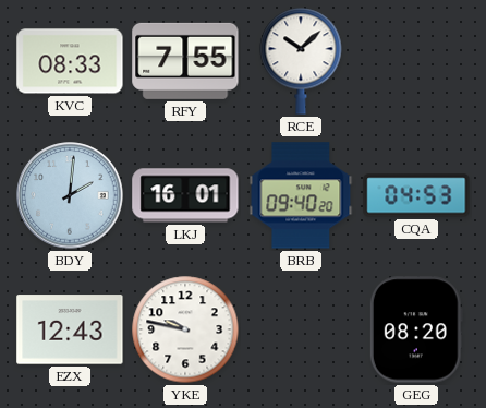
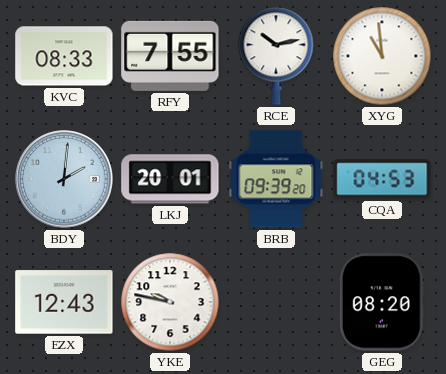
RCE: 10:08 -> 10:13 (276, 56)
XYG: none -> 10:59 (382, 56)
LKJ: 16:01 -> 20:01 (170, 179)
BRB: 09:40 -> 09:39 (276, 179)
